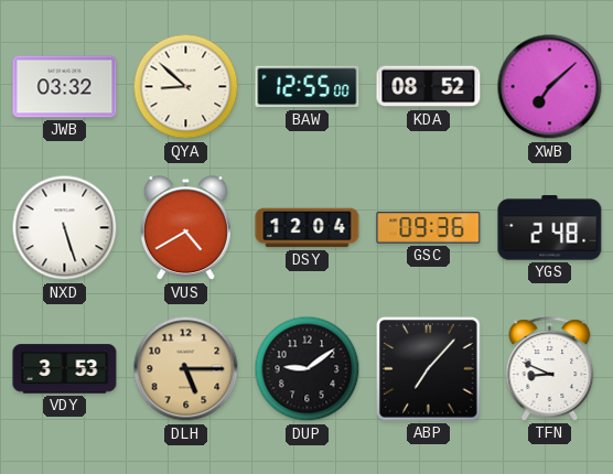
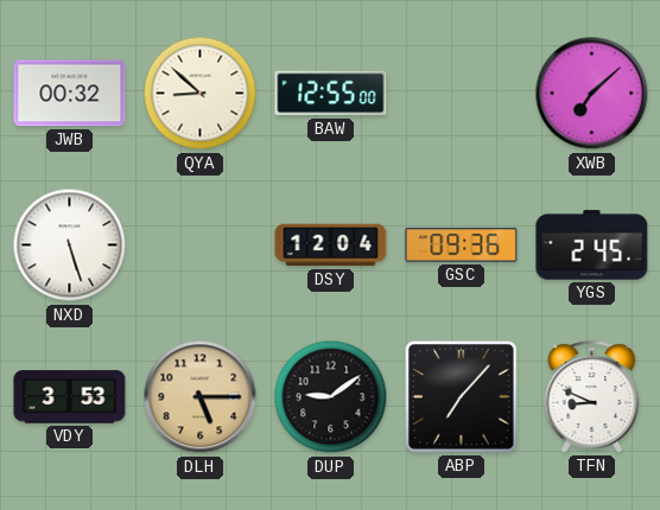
JWB: 03:32 -> 00:32 (70, 94)
KDA: 08:52 -> none (429, 87)
VUS: 4:40 -> none (185, 228)
YGS: 2:48 -> 2:45 (592, 246)
